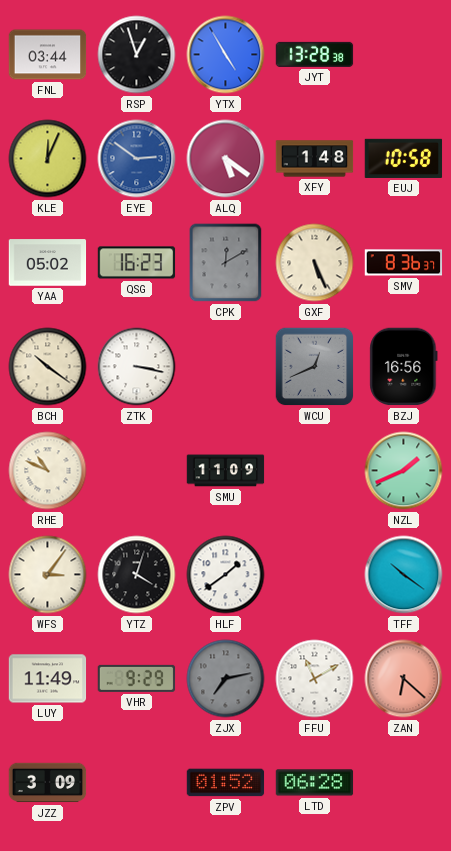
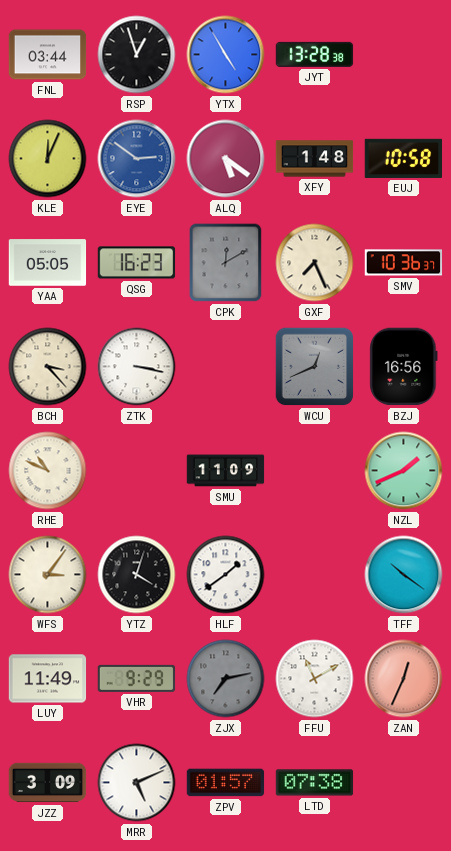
YAA: 05:02 -> 05:05 (48, 263)
GXF: 5:26 -> 7:26 (315, 263)
SMV: 8:36 -> 10:36 (404, 263)
BCH: 10:21 -> 3:23 (48, 367)
ZAN: 6:22 -> 12:34 (404, 679)
MRR: none -> 5:11 (137, 783)
ZPV: 01:52 -> 01:57 (226, 783)
LTD: 06:28 -> 07:38 (315, 783)
